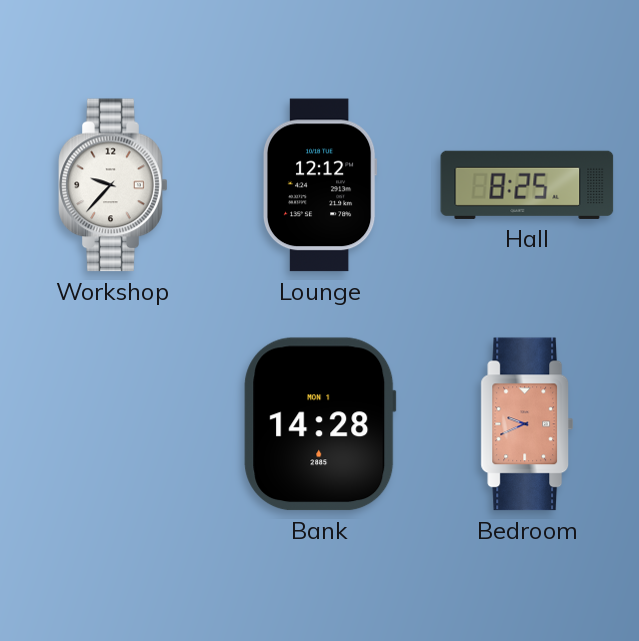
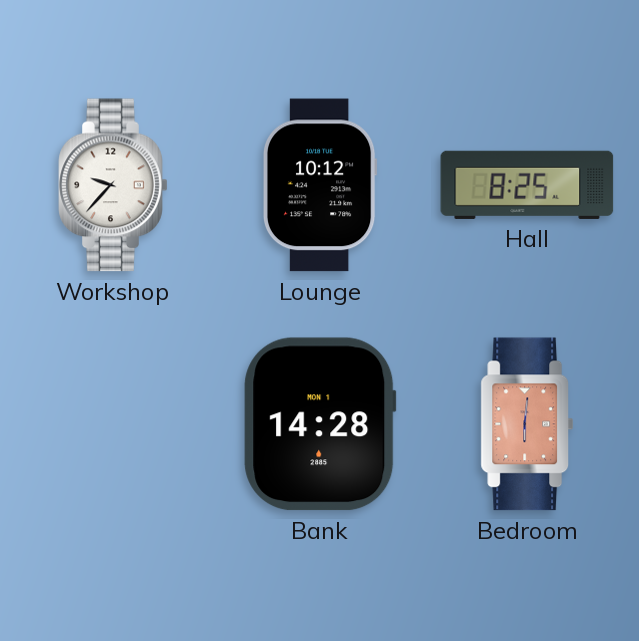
Lounge: 12:12 -> 10:12 (320, 185)
Bedroom: 9:41 -> 6:01 (527, 424)
